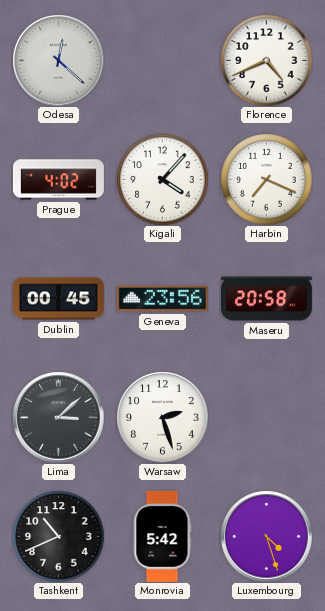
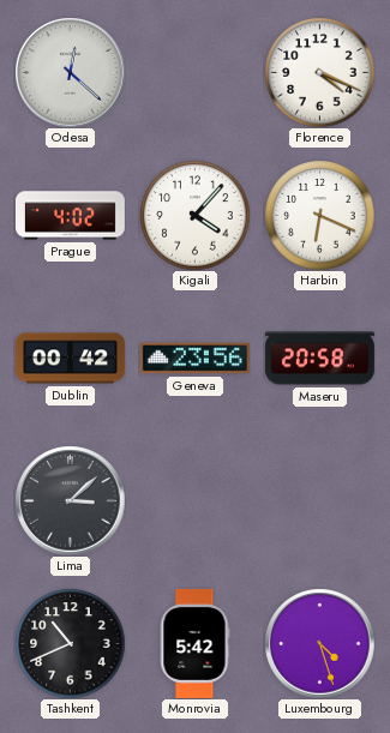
Florence: 4:41 -> 4:19 (319, 72)
Harbin: 7:19 -> 6:19 (319, 215)
Dublin: 00:45 -> 00:42 (70, 359)
Warsaw: 2:27 -> none (162, 417)
